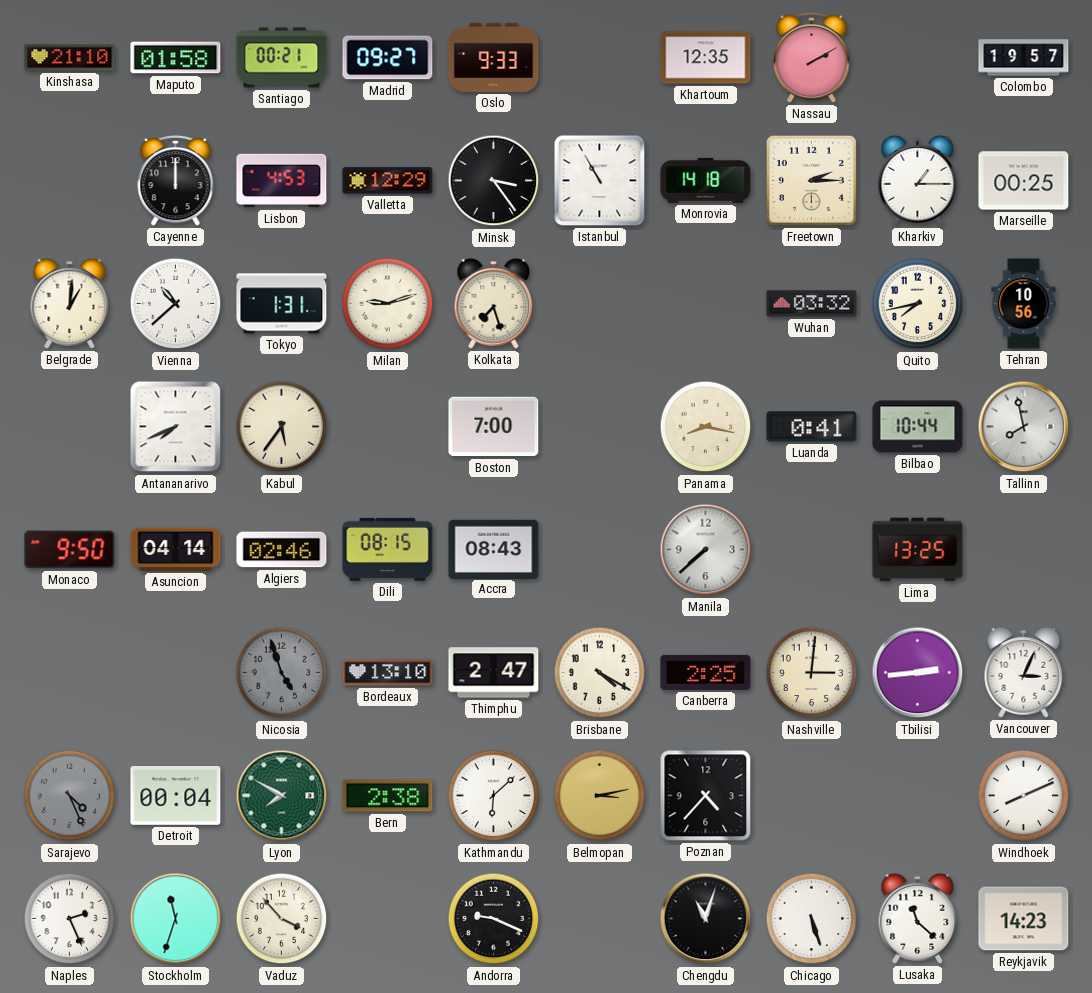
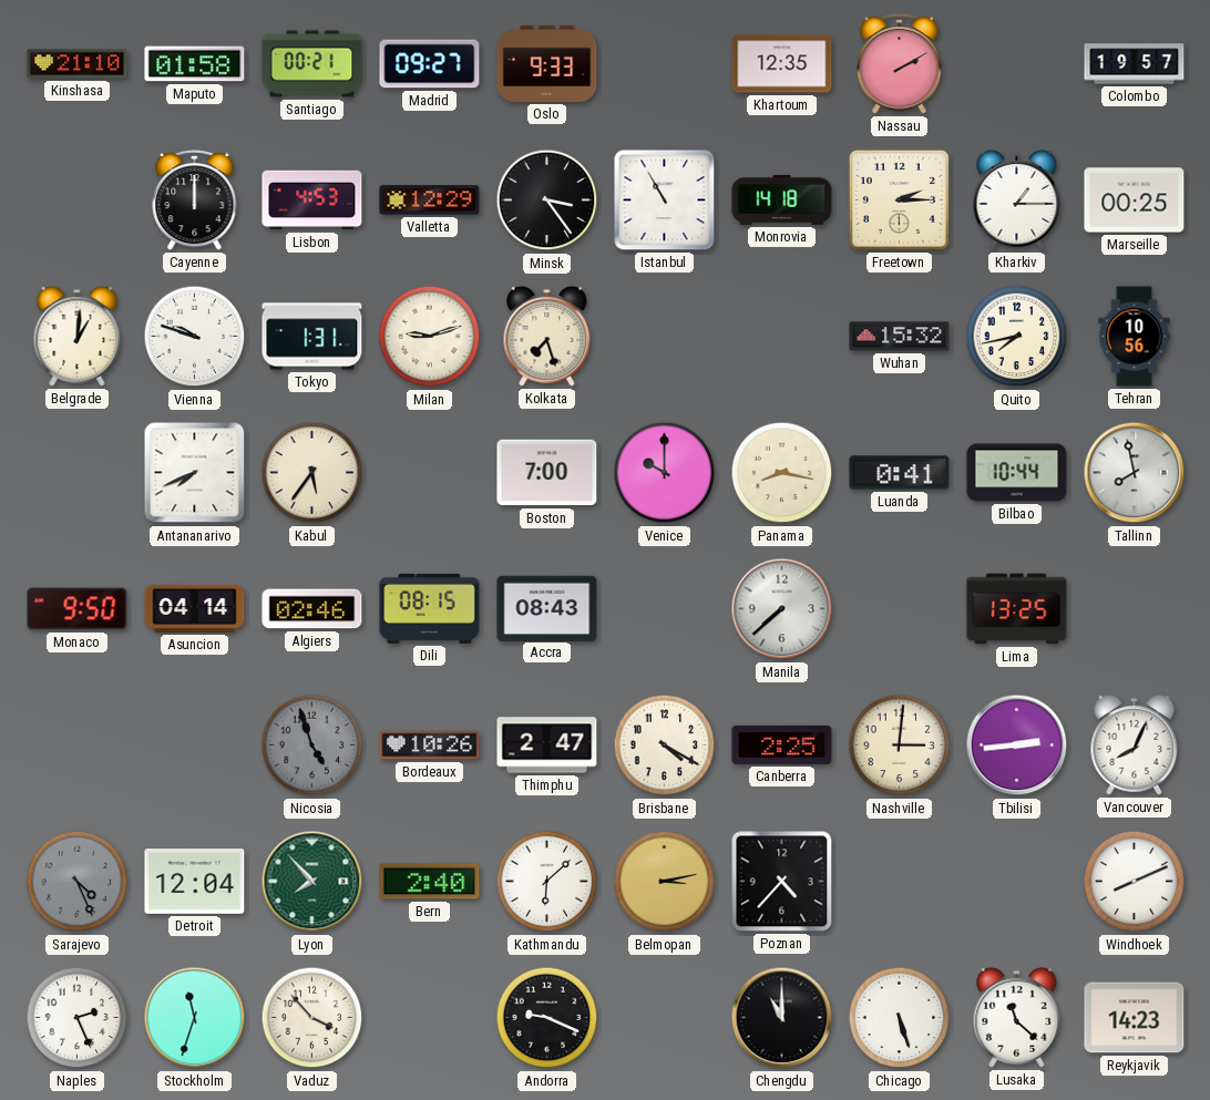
Vienna: 10:38 -> 9:48 (195, 337)
Wuhan: 03:32 -> 15:32 (900, 337)
Venice: none -> 10:00 (665, 473)
Bordeaux: 13:10 -> 10:26 (430, 746)
Vancouver: 3:04 -> 8:04 (1135, 744)
Detroit: 00:04 -> 12:04 (195, 882)
Lyon: 7:50 -> 7:53 (312, 882)
Bern: 2:38 -> 2:40 (430, 882)
Chengdu: 11:03 -> 11:00 (782, 1018)
